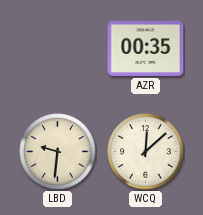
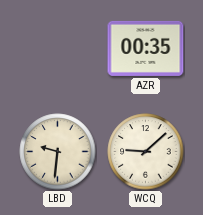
WCQ: 12:08 -> 9:08 (146, 152)
